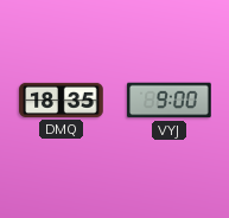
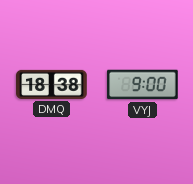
DMQ: 18:35 -> 18:38 (52, 84)
